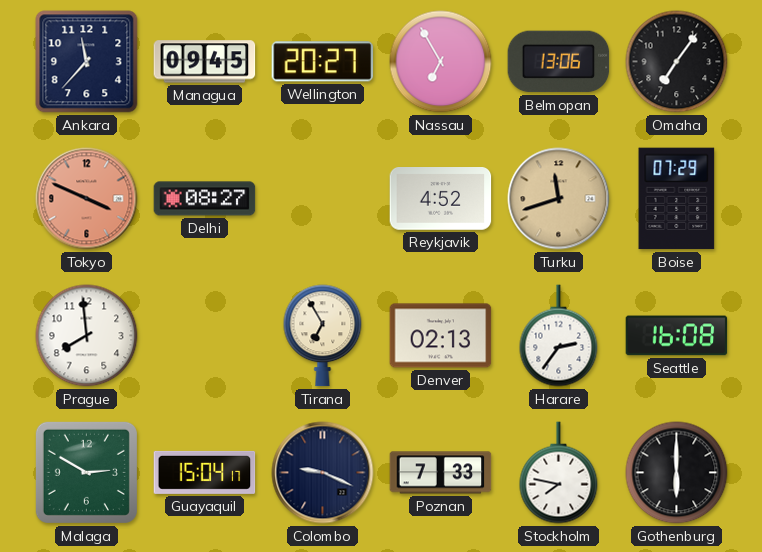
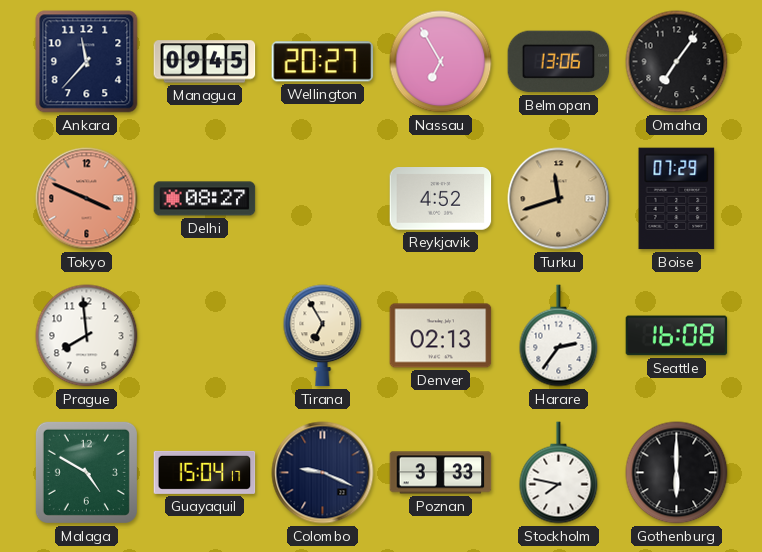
Malaga: 2:50 -> 4:50 (86, 472)
Poznan: 7:33 -> 3:33 (441, 473)
